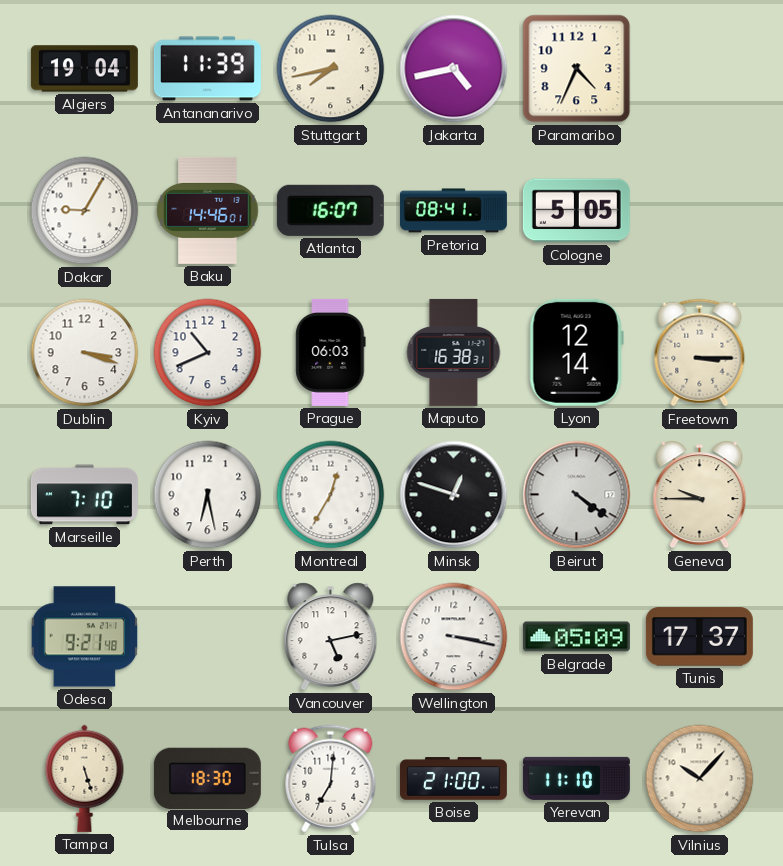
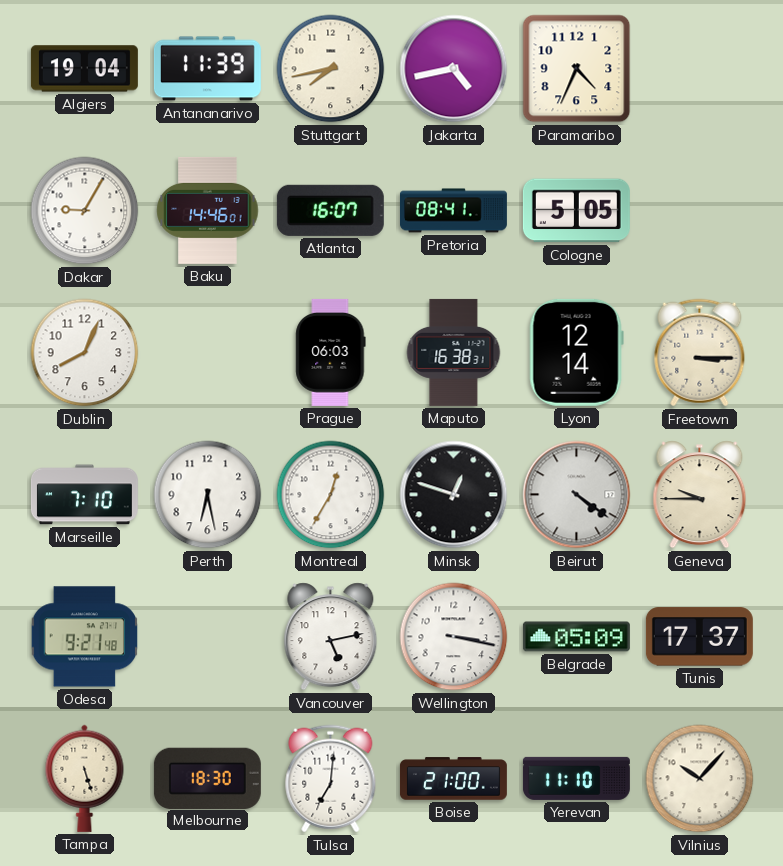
Dublin: 3:18 -> 8:04 (85, 353)
Kyiv: 10:41 -> none (208, 353)
